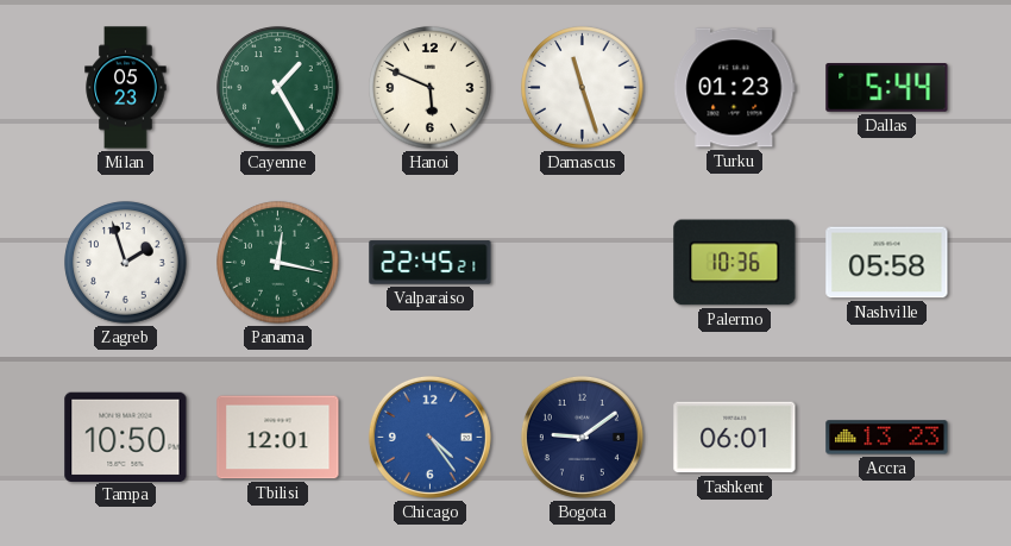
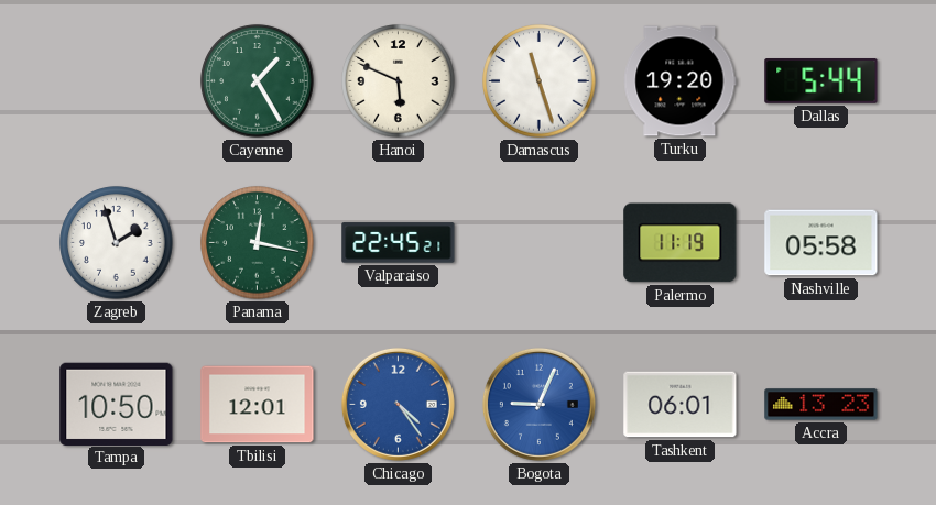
Milan: 05:23 -> none (126, 88)
Turku: 01:23 -> 19:20 (681, 81)
Palermo: 10:36 -> 11:19 (681, 243)
Bogota: 9:09 -> 9:04 (538, 404)
Bogota dial: navy -> blue (538, 404)
